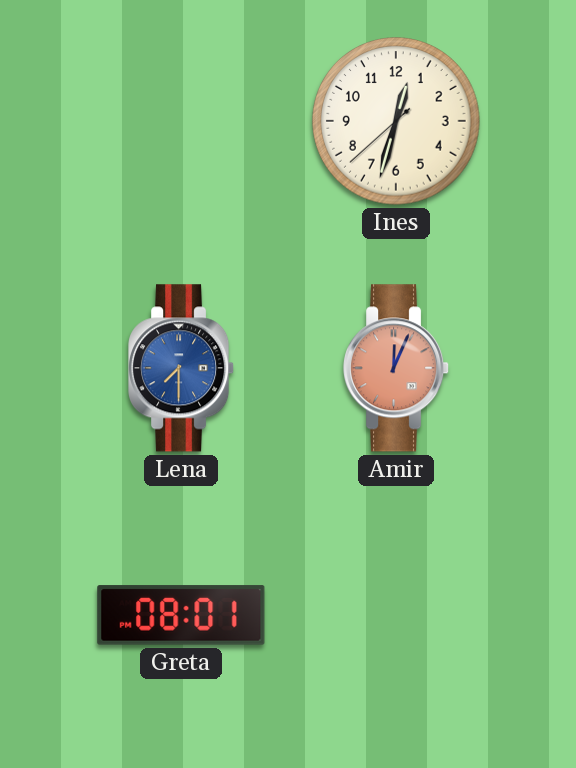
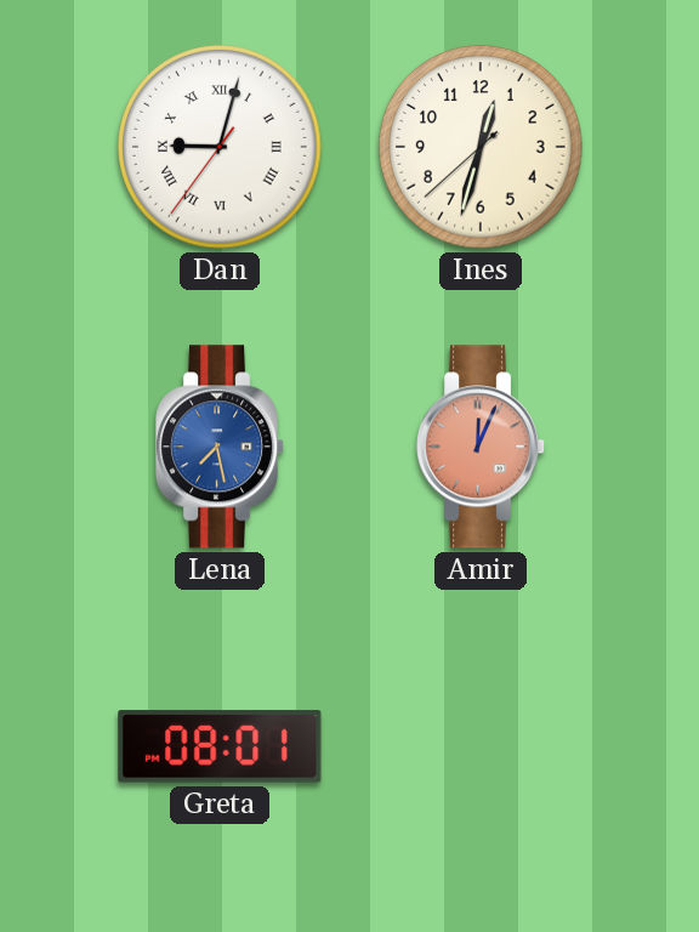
Dan: none -> 9:02 (220, 147)
Lena: 7:30 -> 7:28 (221, 447)
